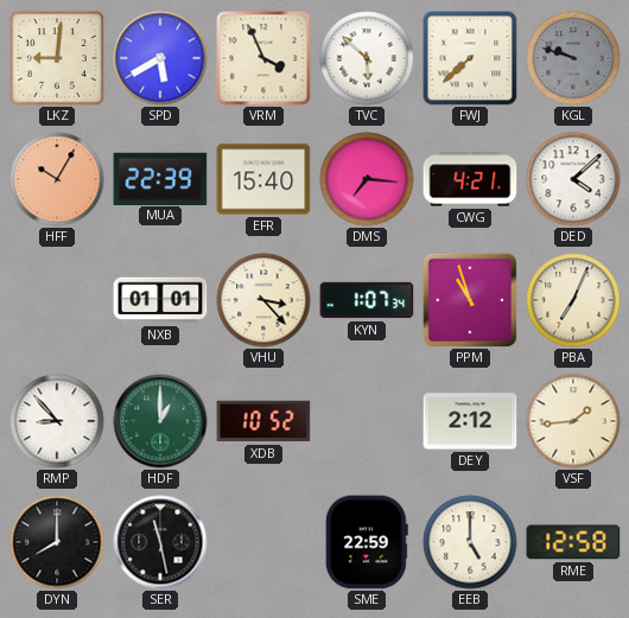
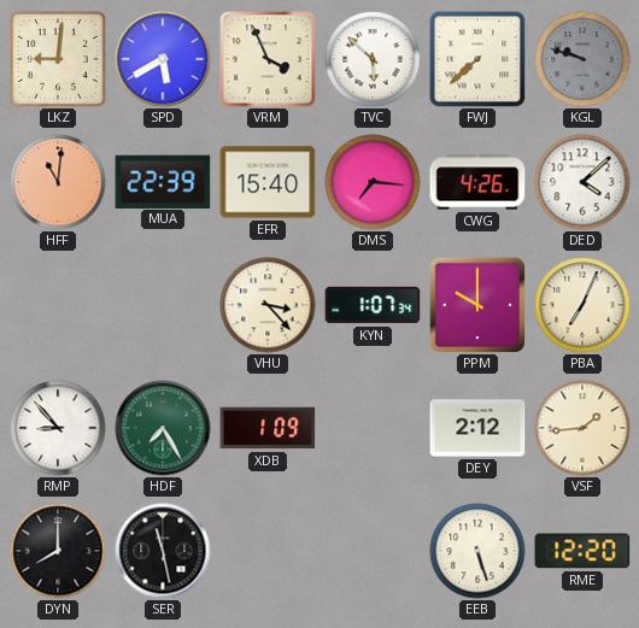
HFF: 10:05 -> 11:01 (58, 182)
CWG: 4:21 -> 4:26 (477, 182)
NXB: 01:01 -> none (160, 300)
PPM: 10:57 -> 10:00 (477, 305)
HDF: 1:00 -> 7:25 (163, 428)
XDB: 10:52 -> 1:09 (268, 428)
SME: 22:59 -> none (367, 542)
EEB: 5:00 -> 5:27 (477, 551)
RME: 12:58 -> 12:20 (582, 551)
